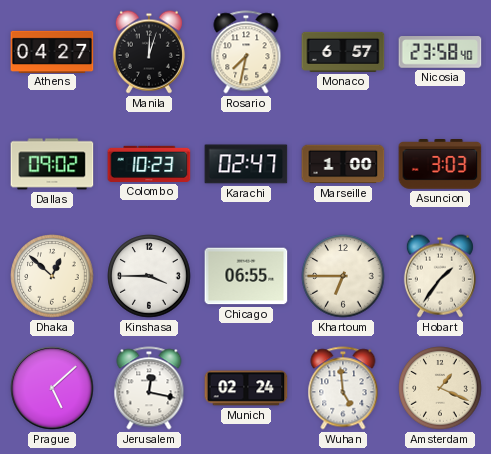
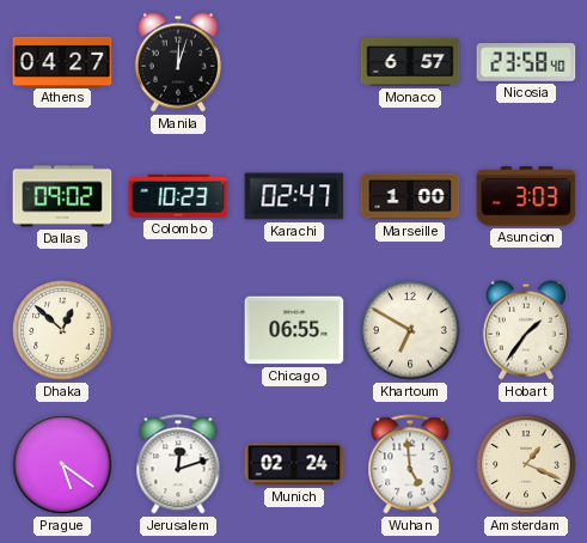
Rosario: 7:32 -> none (246, 52)
Kinshasa: 3:45 -> none (149, 276)
Khartoum: 6:45 -> 6:50 (410, 330)
Prague: 5:08 -> 5:21 (62, 464)
Jerusalem: 12:17 -> 12:12 (178, 464)
